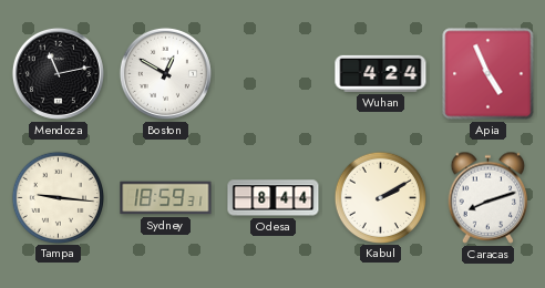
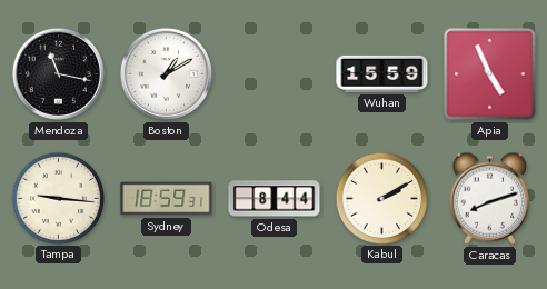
Mendoza: 11:13 -> 11:17 (58, 73)
Boston: 12:50 -> 1:10 (166, 73)
Wuhan: 4:24 -> 15:59 (382, 73)
